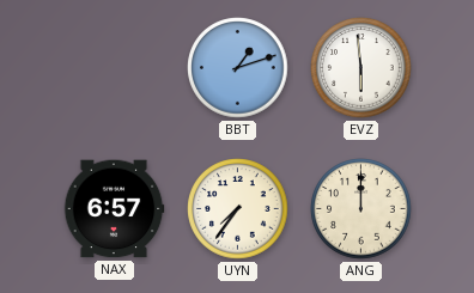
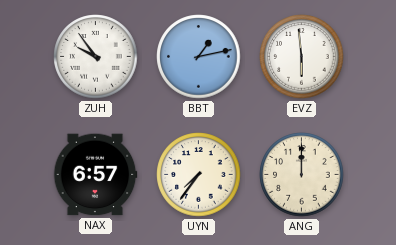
ZUH: none -> 9:54 (96, 57)
BBT: 1:12 -> 1:13 (199, 57)
